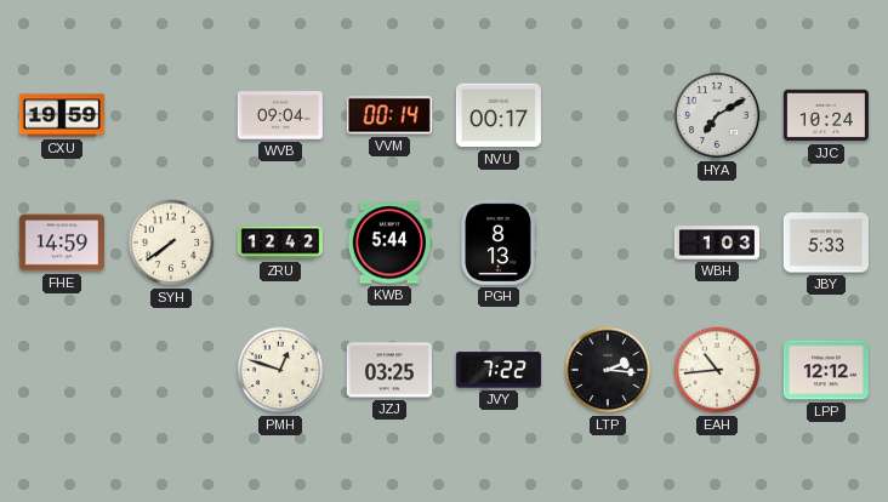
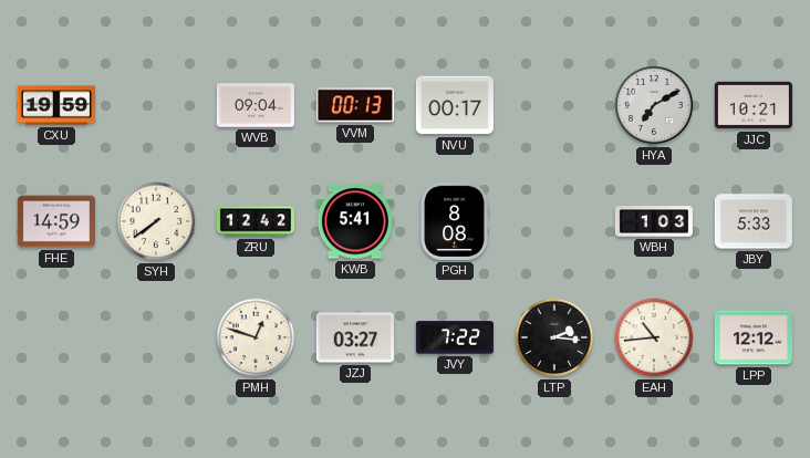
VVM: 00:14 -> 00:13 (355, 105)
JJC: 10:24 -> 10:21 (754, 105)
KWB: 5:44 -> 5:41 (355, 221)
PGH: 8:13 -> 8:08 (455, 221)
JZJ: 03:25 -> 03:27 (355, 337)
